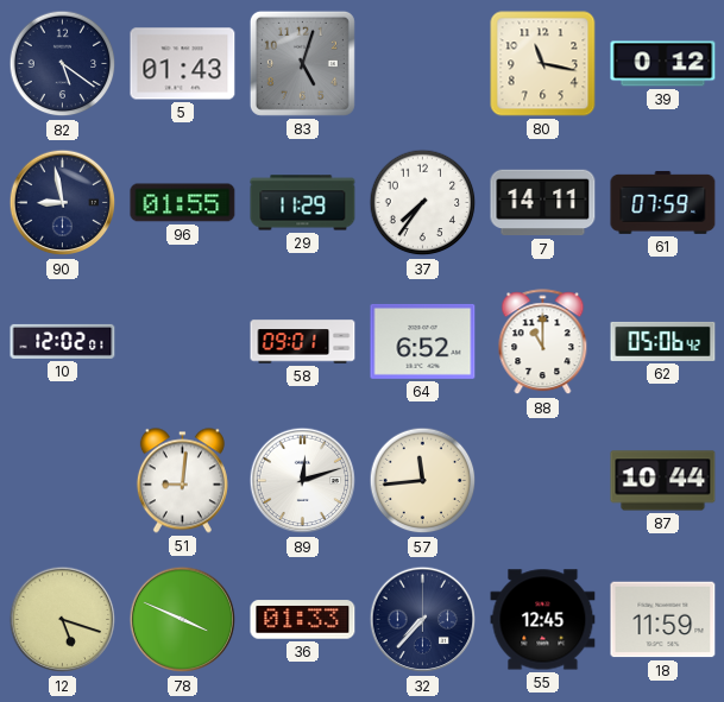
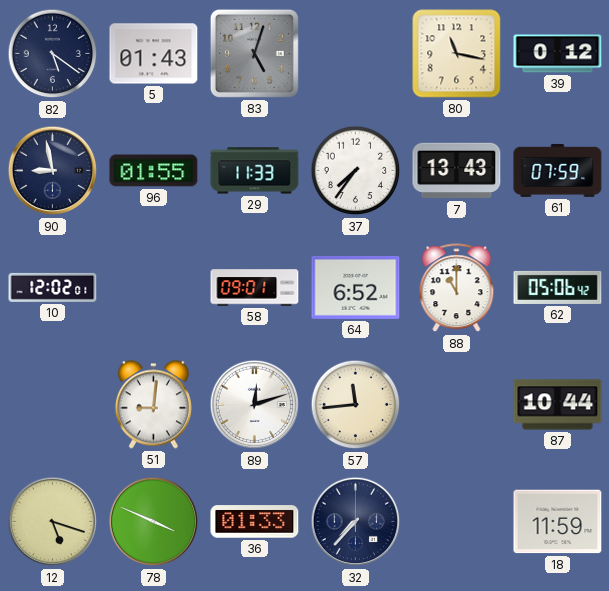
29: 11:29 -> 11:33 (255, 171)
7: 14:11 -> 13:43 (457, 171)
55: 12:45 -> none (543, 620)
